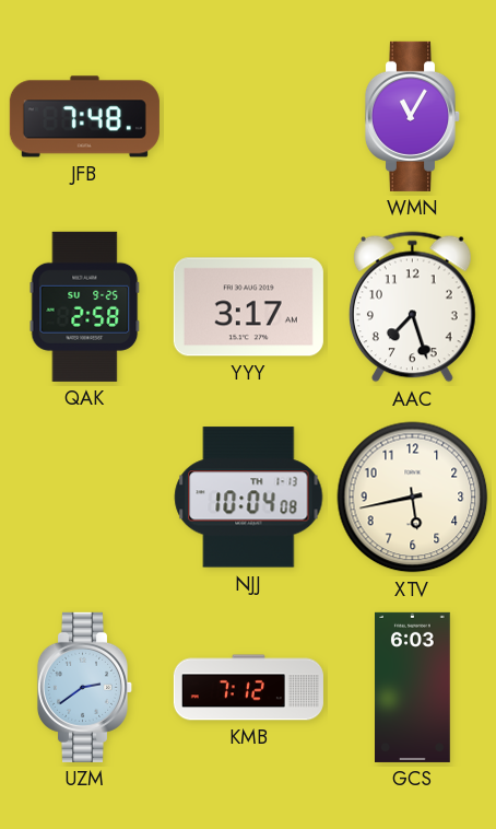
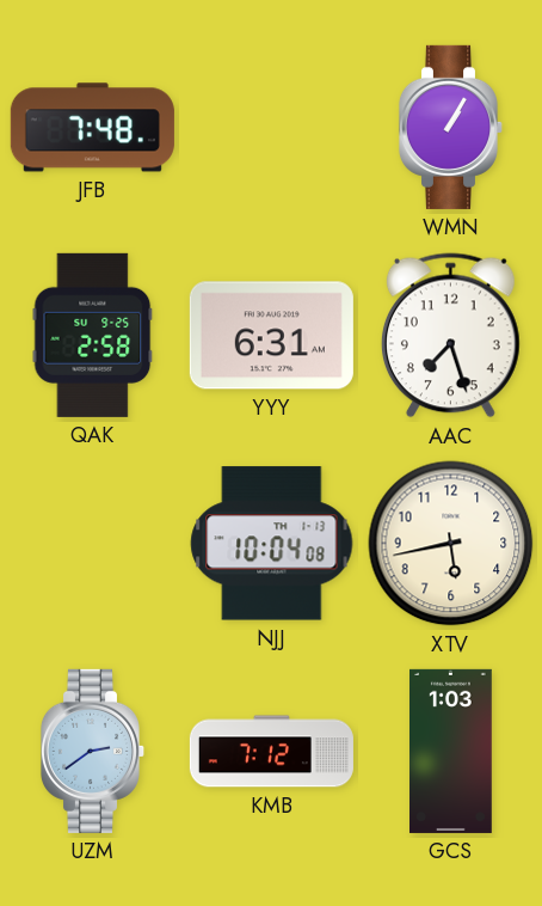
WMN: 11:05 -> 1:05 (451, 127)
YYY: 3:17 -> 6:31 (271, 336)
GCS: 6:03 -> 1:03 (451, 751)
